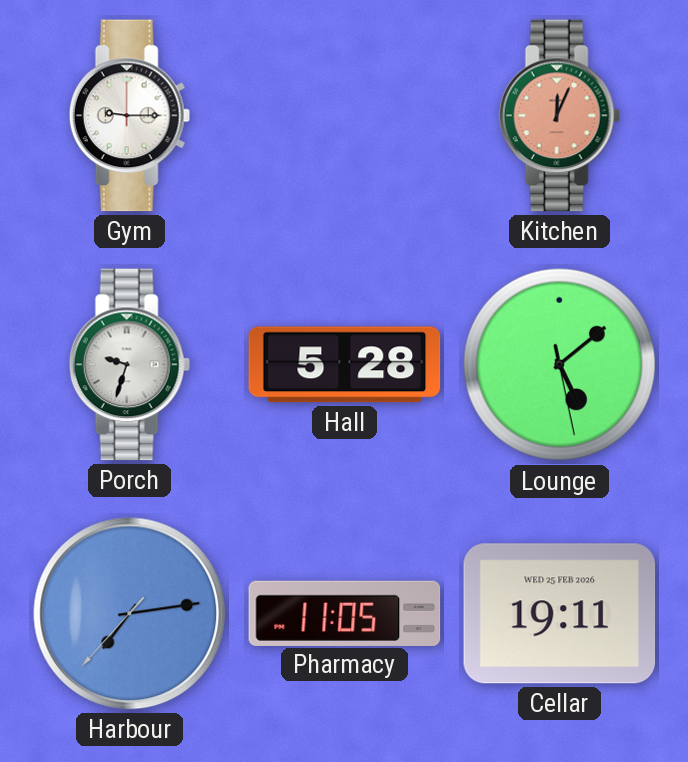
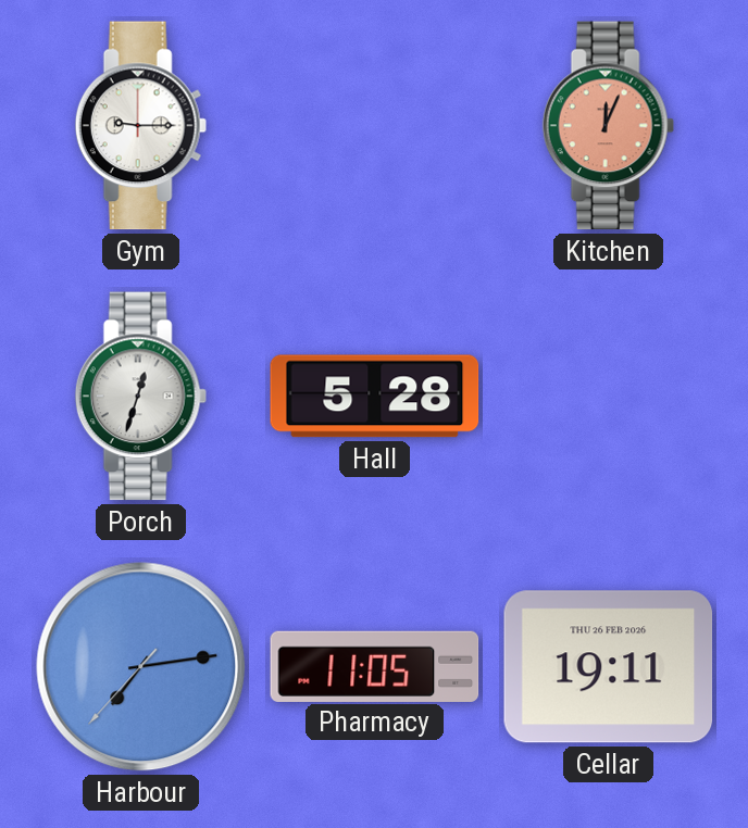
Porch: 9:33 -> 12:33 (140, 397)
Lounge: 5:08 -> none (560, 365)
Cellar date: WED 25 FEB 2026 -> THU 26 FEB 2026 (609, 667)
